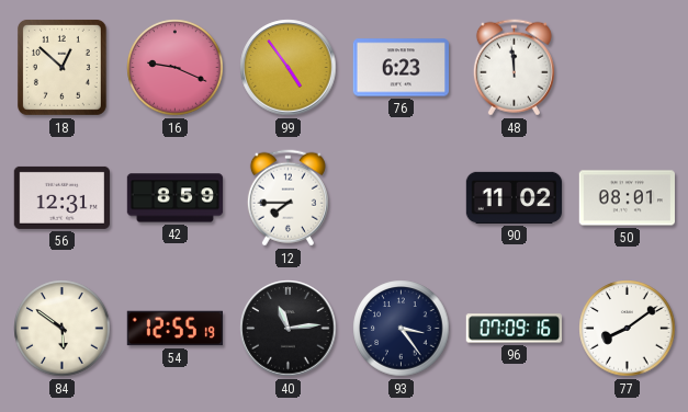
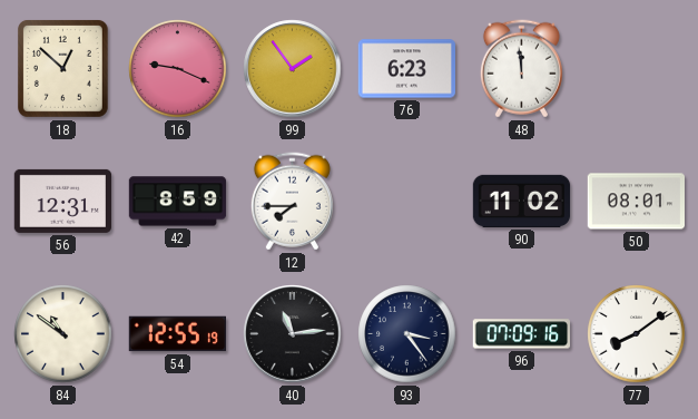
99: 4:54 -> 1:54 (293, 69)
84: 5:51 -> 10:51 (63, 334)
